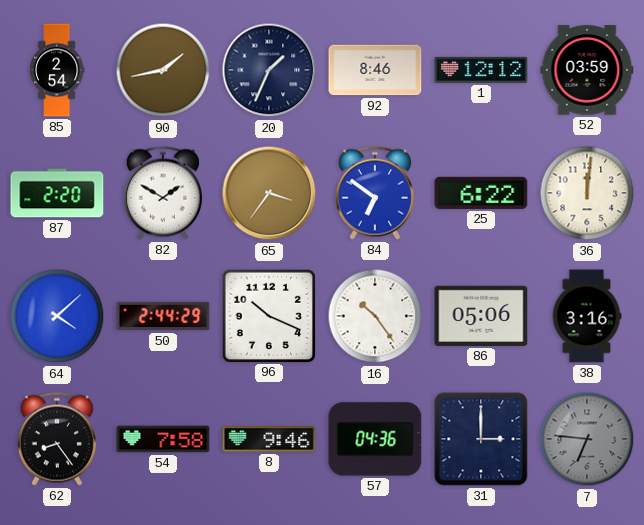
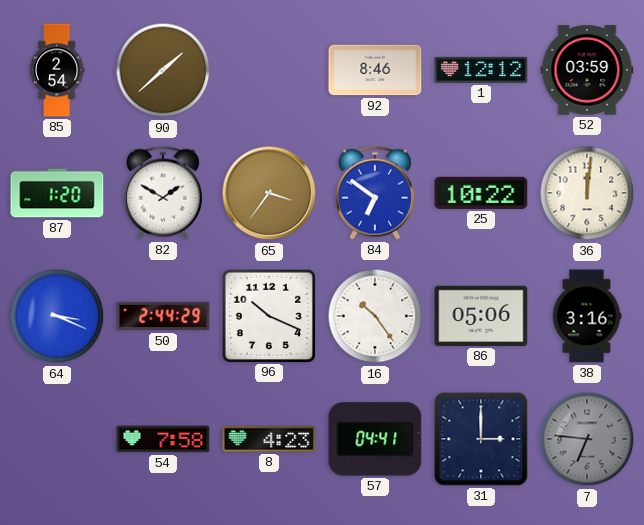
90: 1:43 -> 1:38 (163, 70)
20: 1:34 -> none (269, 70)
87: 2:20 -> 1:20 (57, 193)
25: 6:22 -> 10:22 (481, 193)
64: 4:08 -> 3:19 (57, 316)
62: 8:24 -> none (57, 439)
8: 9:46 -> 4:23 (269, 439)
57: 04:36 -> 04:41 (375, 439)
